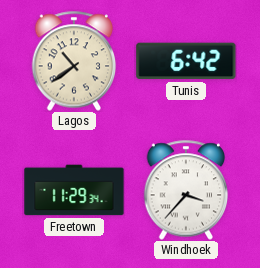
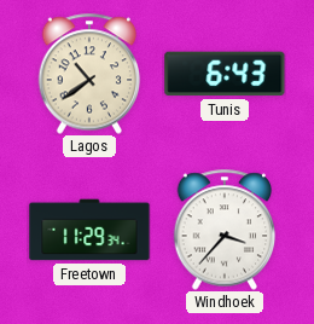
Tunis: 6:42 -> 6:43 (225, 74)
